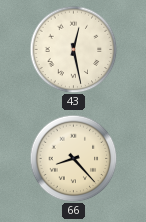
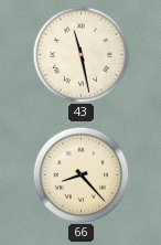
43: 12:28 -> 11:28 (80, 54)
